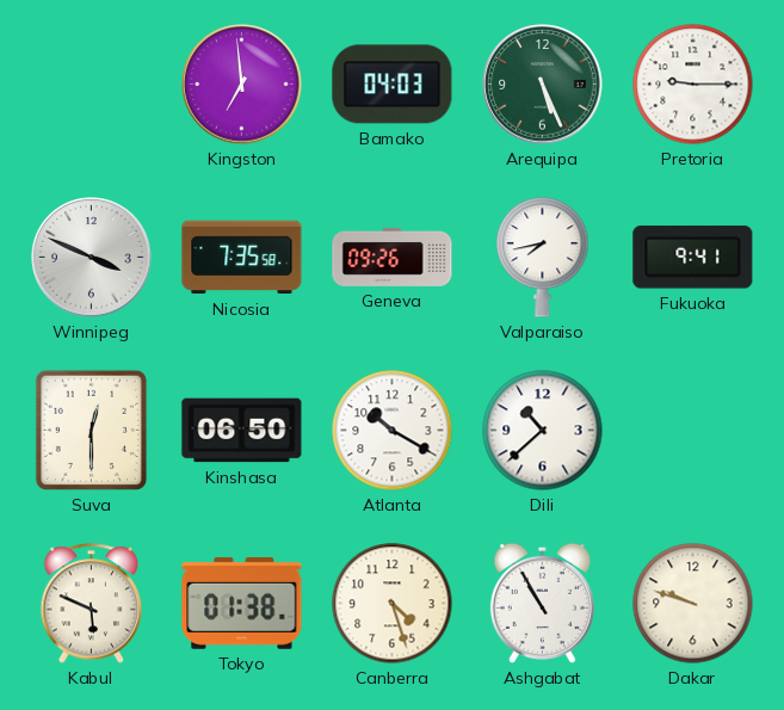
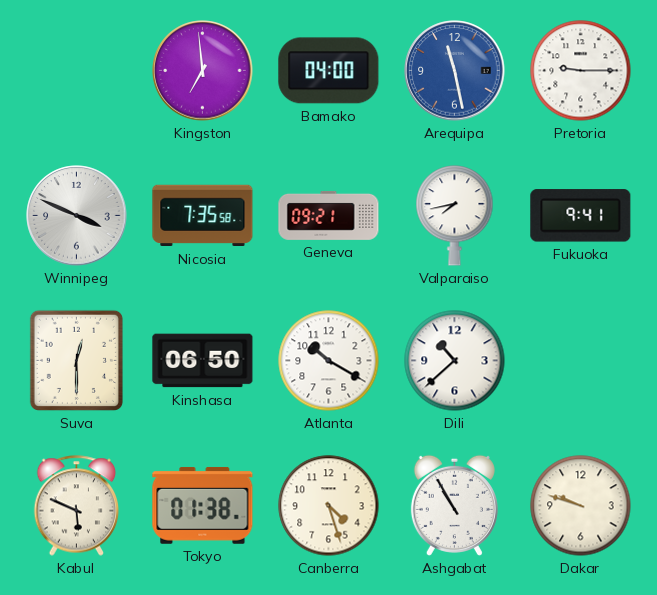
Bamako: 04:03 -> 04:00 (329, 71)
Arequipa: 5:26 -> 11:28 (455, 71)
Arequipa dial: green -> blue (455, 71)
Geneva: 09:26 -> 09:21 (329, 215)
